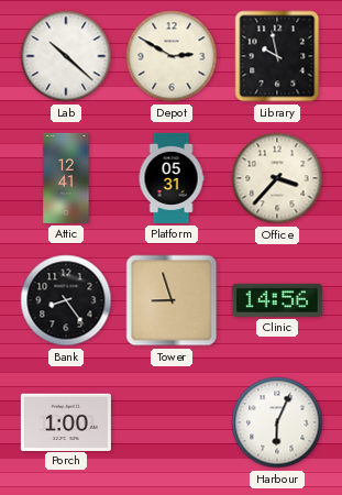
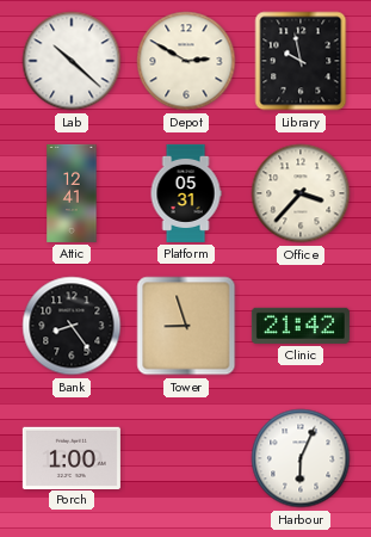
Clinic: 14:56 -> 21:42 (301, 326)
